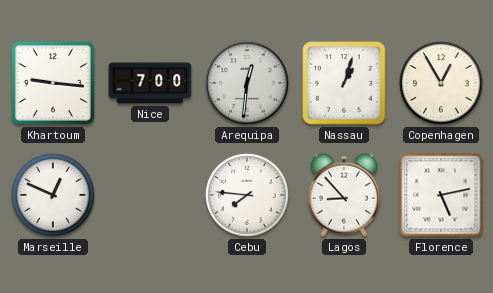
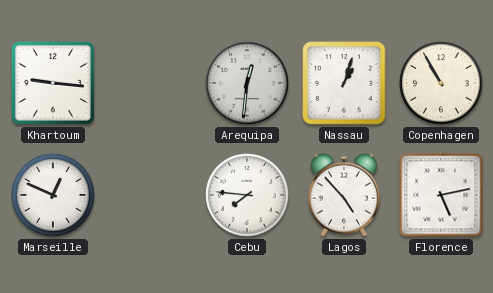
Nice: 7:00 -> none (150, 83)
Copenhagen: 12:55 -> 10:55 (441, 83)
Lagos: 8:53 -> 4:53 (344, 195)
